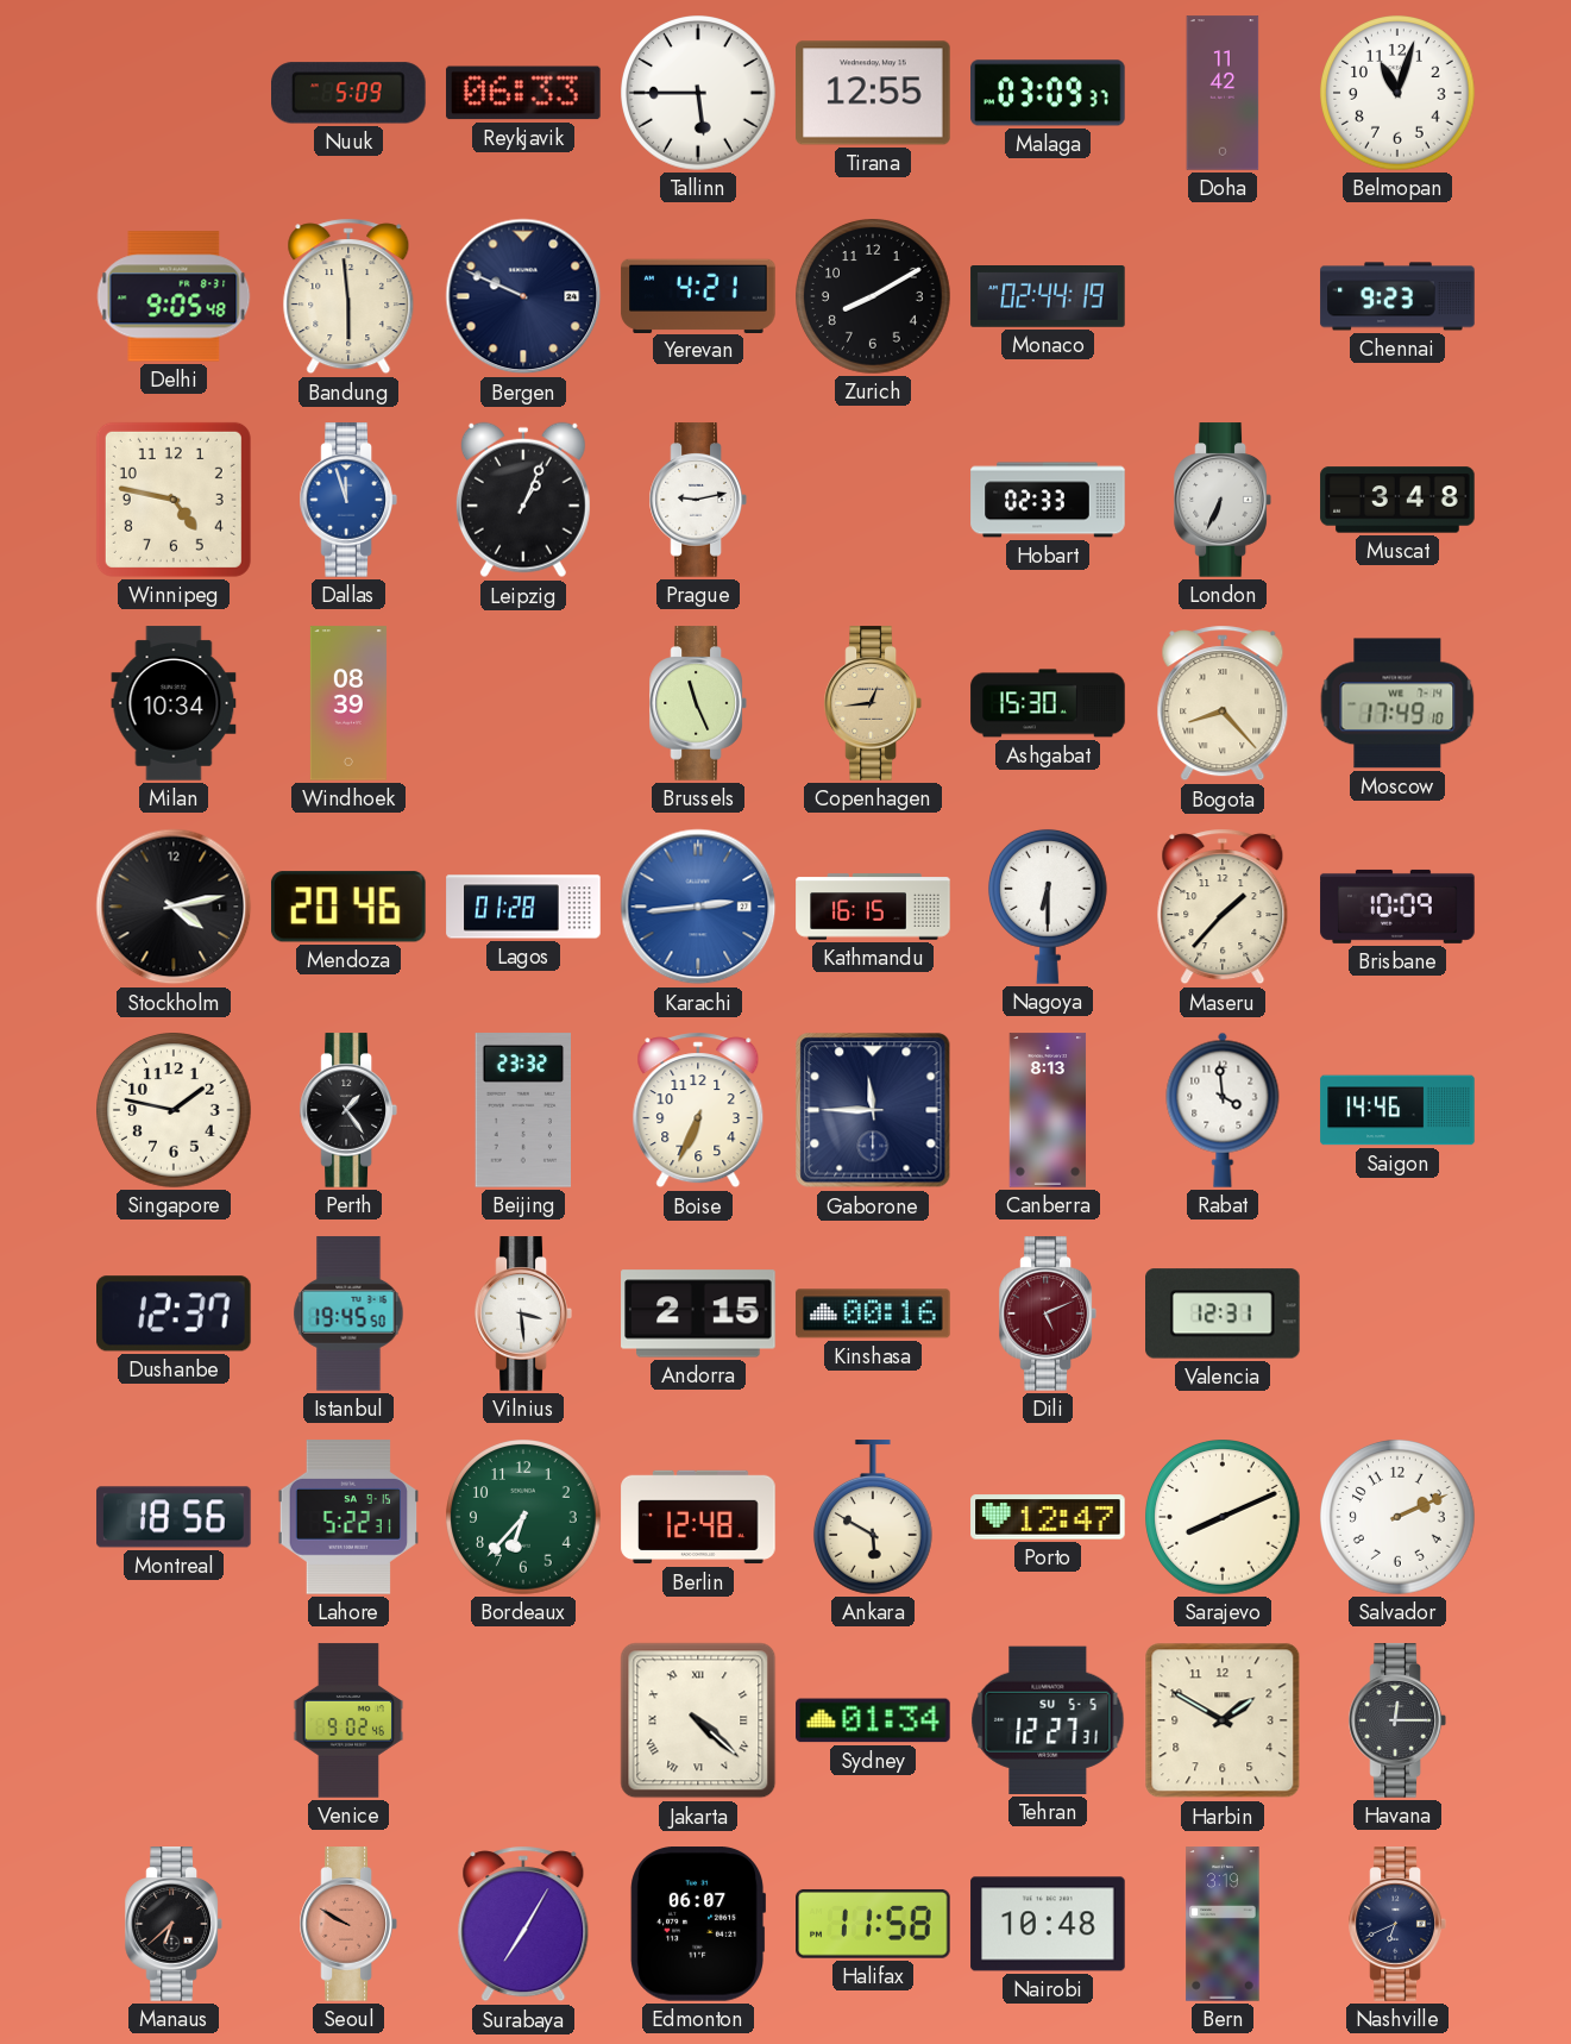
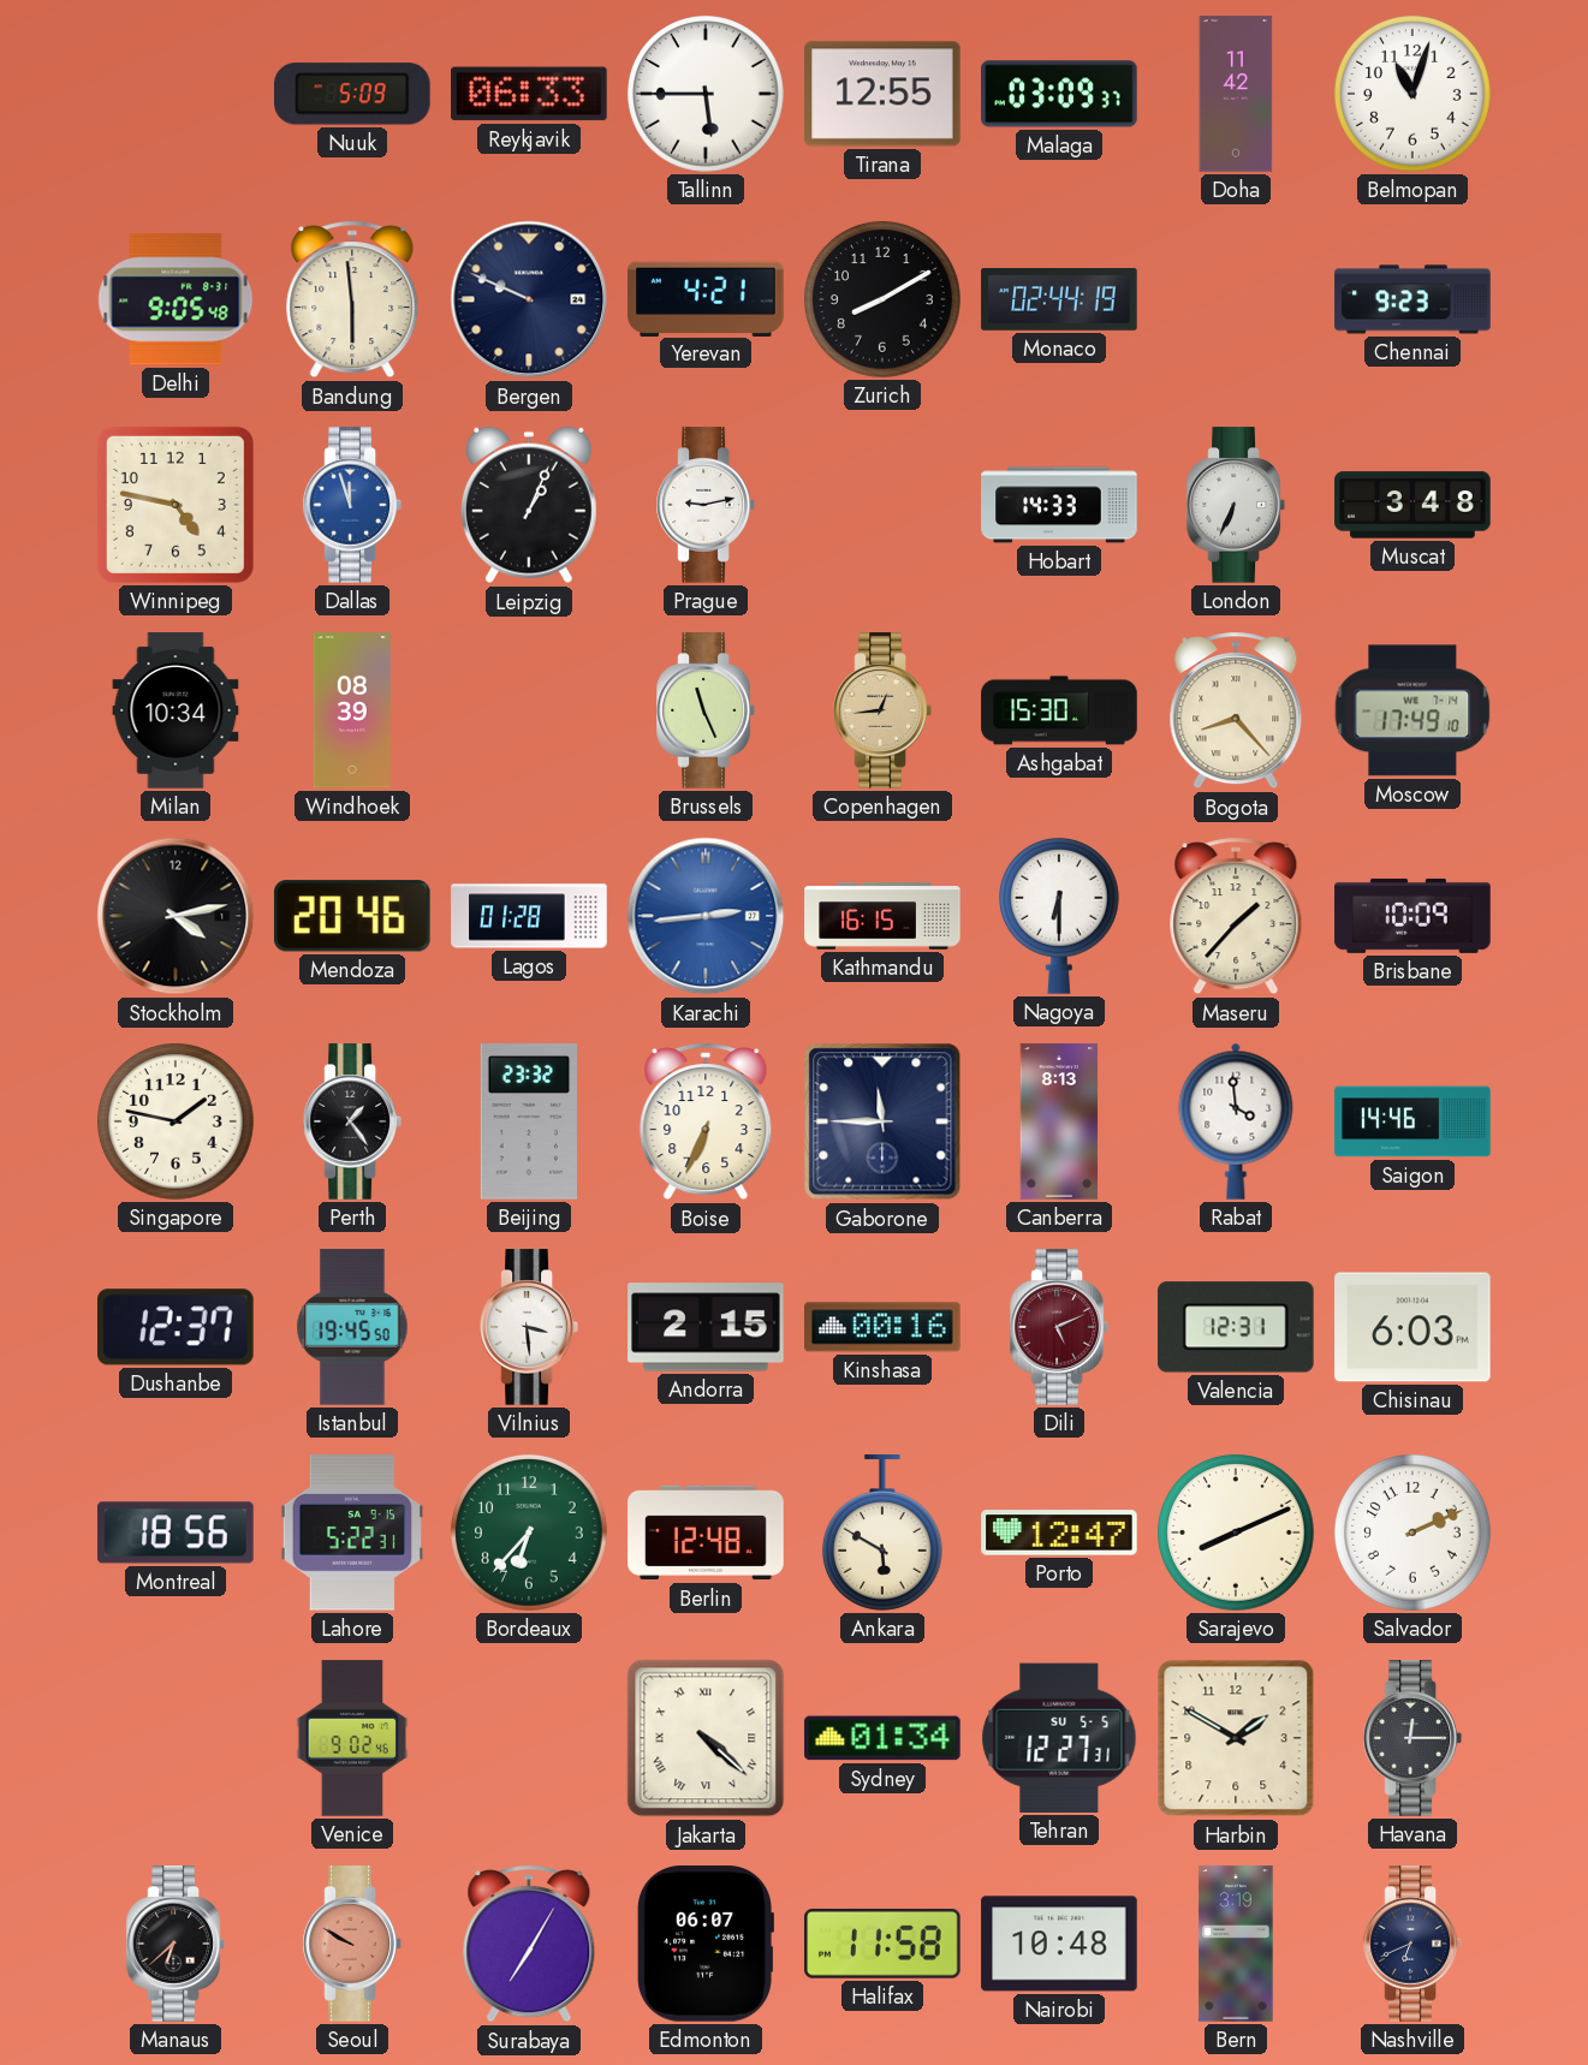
Hobart: 02:33 -> 14:33 (1059, 505)
Chisinau: none -> 6:03 (1412, 1327)
